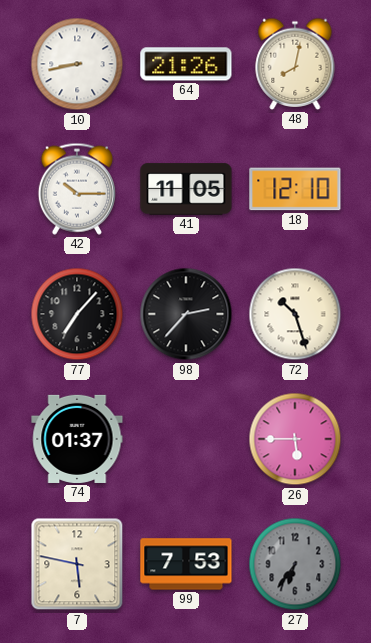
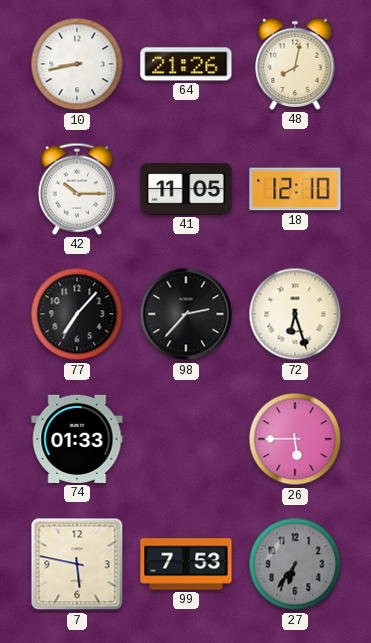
72: 10:27 -> 6:27 (295, 314)
74: 01:37 -> 01:33 (77, 439)
